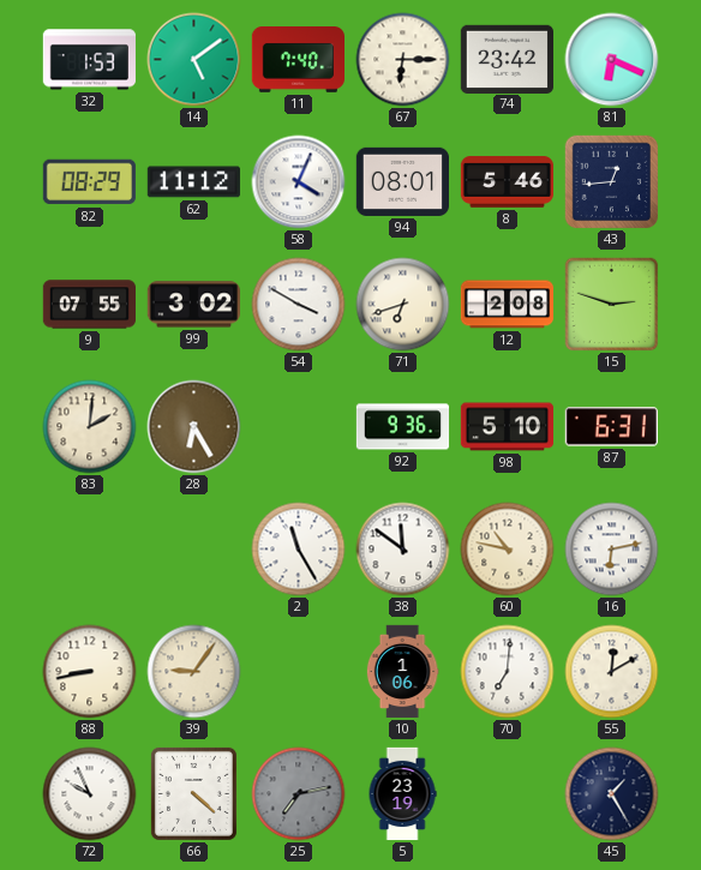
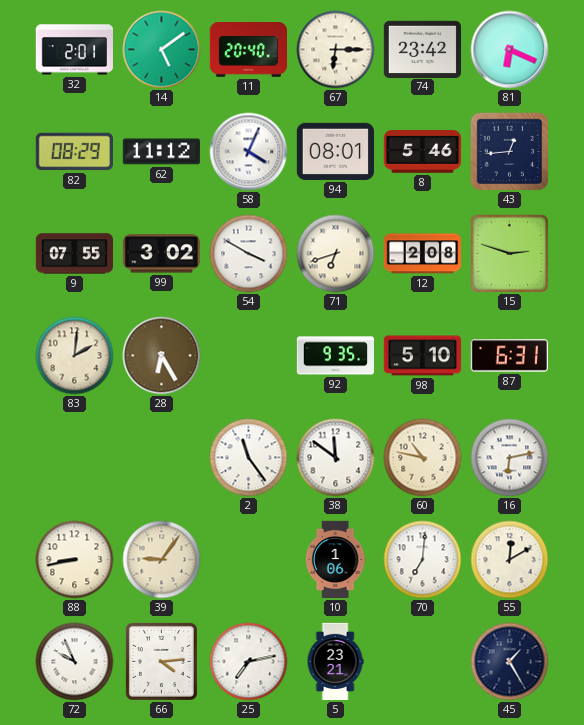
32: 1:53 -> 2:01 (74, 50)
11: 7:40 -> 20:40 (248, 50)
92: 9:36 -> 9:35 (336, 356)
2: 11:25 -> 11:24 (249, 458)
66: 4:22 -> 4:14 (161, 661)
25 dial: grey -> white (249, 662)
5: 23:19 -> 23:21 (335, 662)
